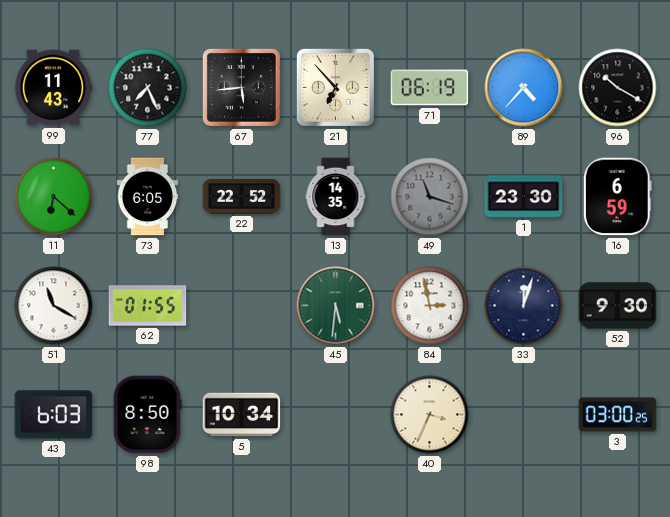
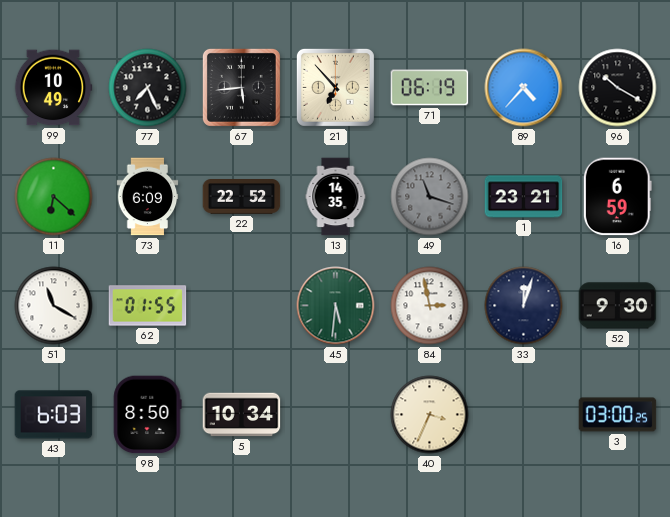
99: 11:43 -> 10:49 (53, 88)
73: 6:05 -> 6:09 (148, 197)
1: 23:30 -> 23:21 (524, 197)
